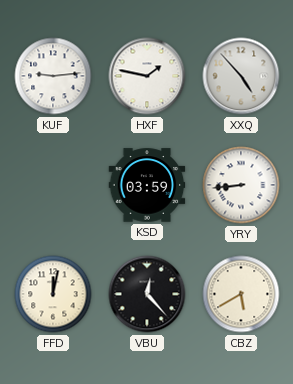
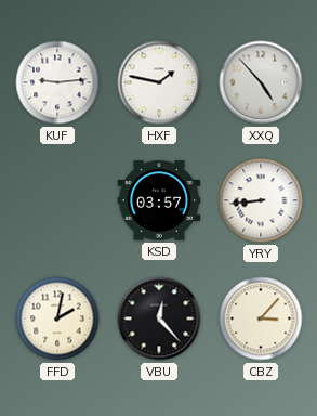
KSD: 03:59 -> 03:57 (159, 200)
FFD: 12:02 -> 2:02 (57, 318)
CBZ: 5:40 -> 3:07 (261, 318)
